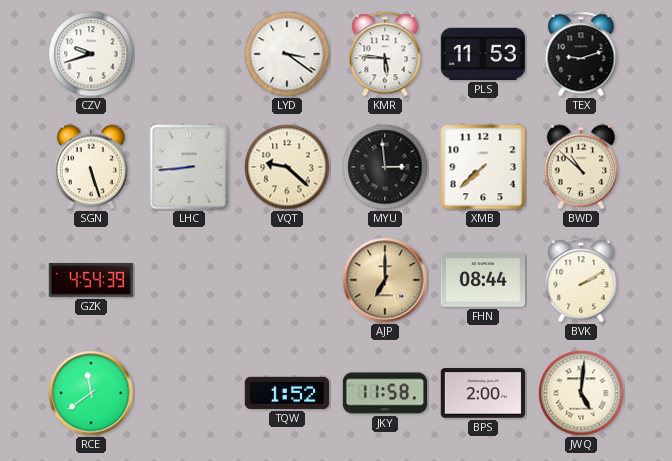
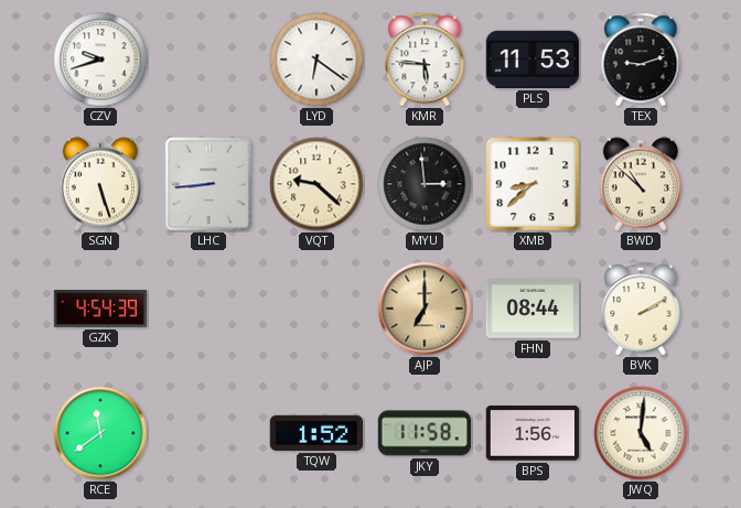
LYD: 3:21 -> 6:21 (316, 60)
XMB: 7:38 -> 8:38 (533, 184)
BPS: 2:00 -> 1:56 (531, 433)
